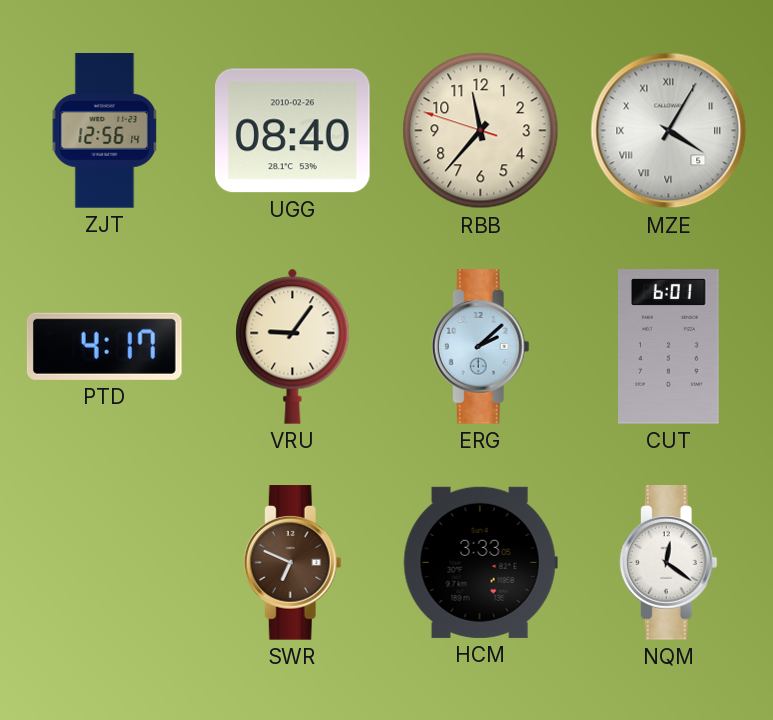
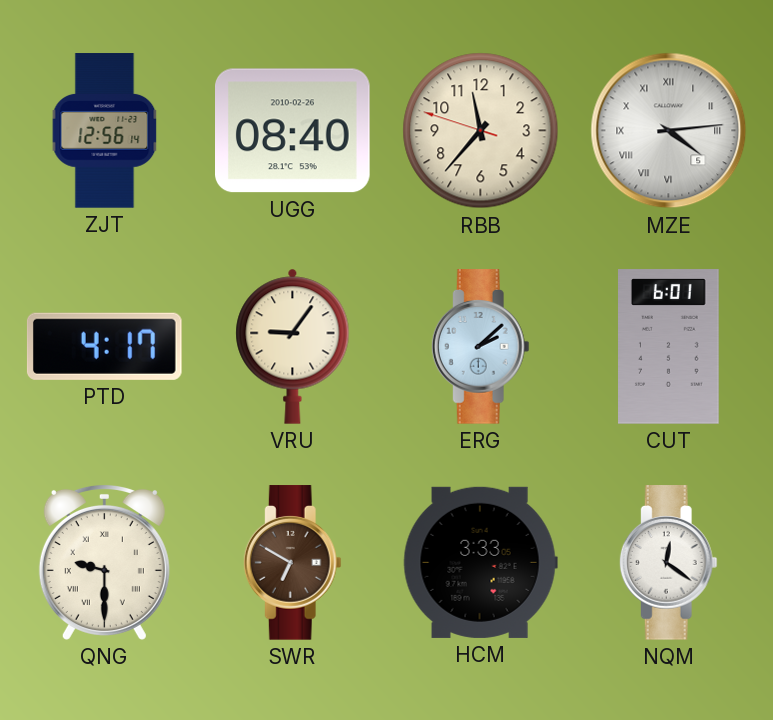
MZE: 4:05 -> 4:14 (669, 131)
QNG: none -> 9:30 (104, 562)
SWR: 6:49 -> 6:50 (292, 563)
